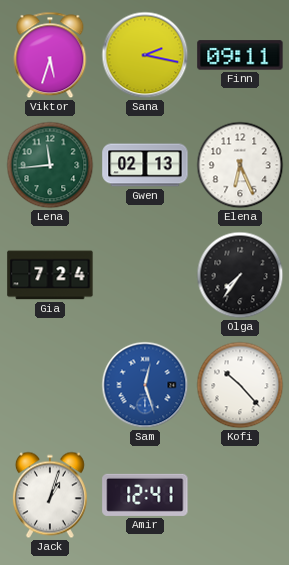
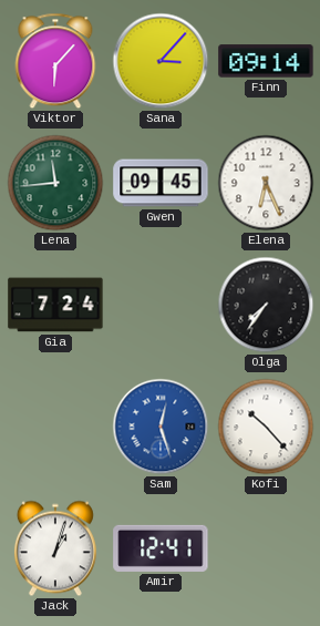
Viktor: 5:33 -> 6:07 (55, 61)
Sana: 2:17 -> 3:07 (161, 61)
Finn: 09:11 -> 09:14 (266, 61)
Gwen: 02:13 -> 09:45 (161, 183)
